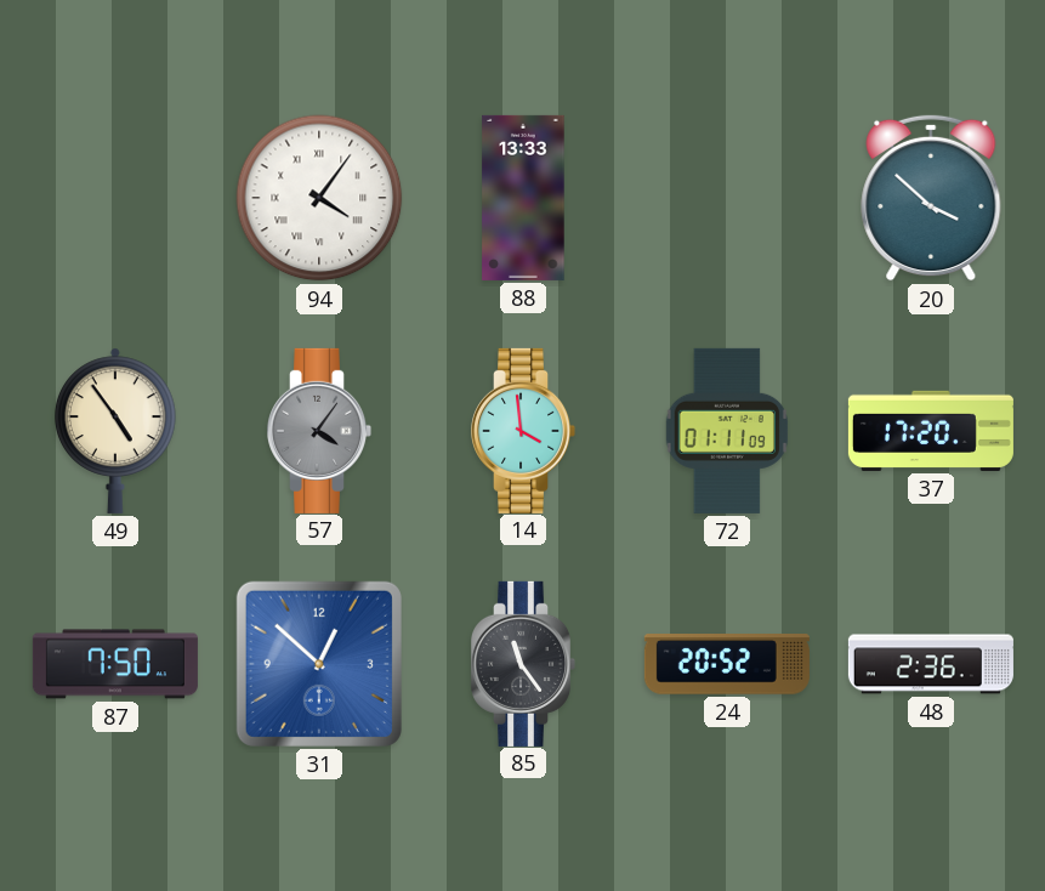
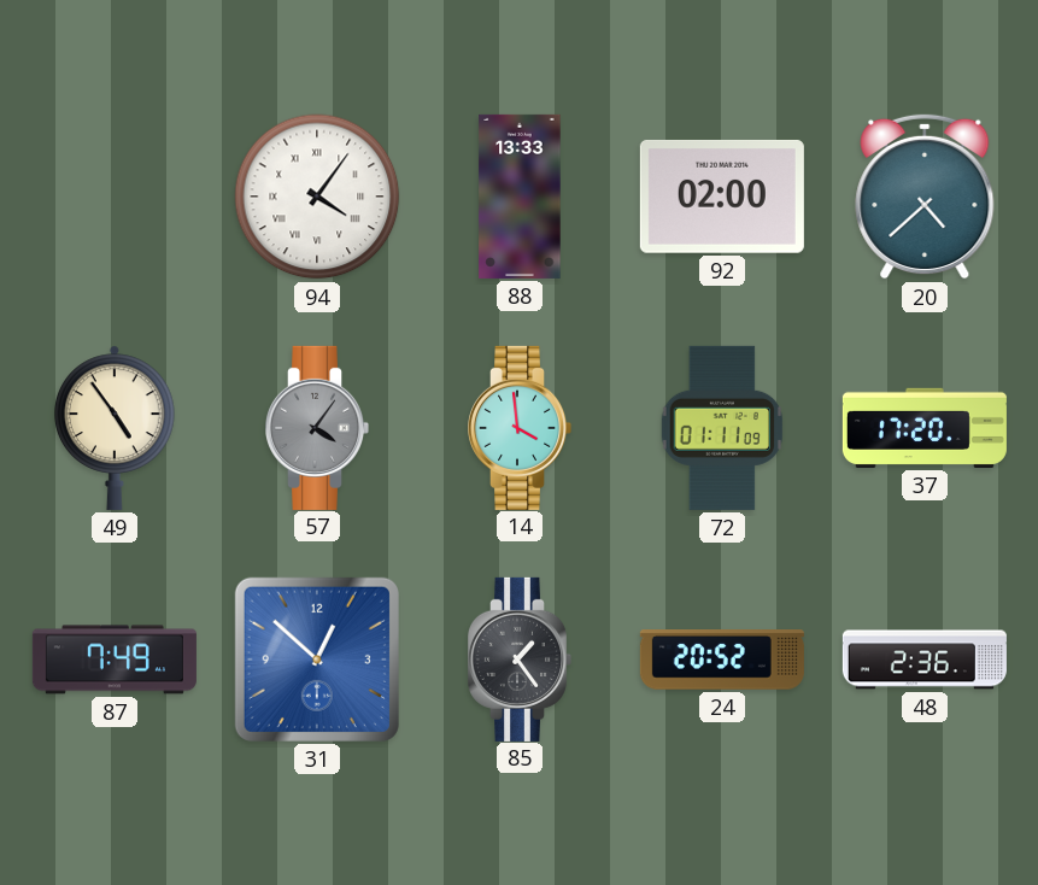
92: none -> 02:00 (722, 197)
20: 3:52 -> 4:38 (925, 197)
87: 7:50 -> 7:49 (115, 660)
85: 11:24 -> 1:24 (521, 660)
